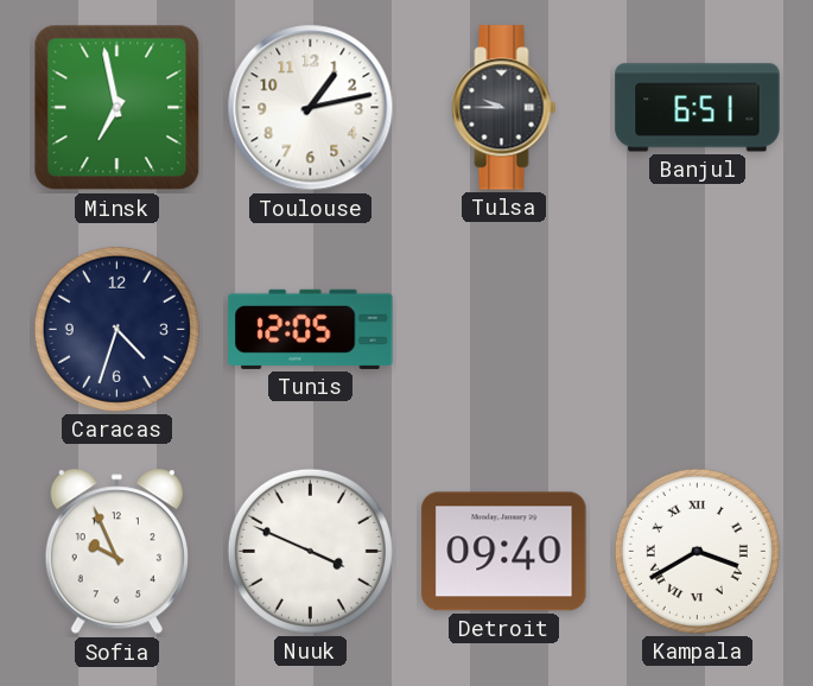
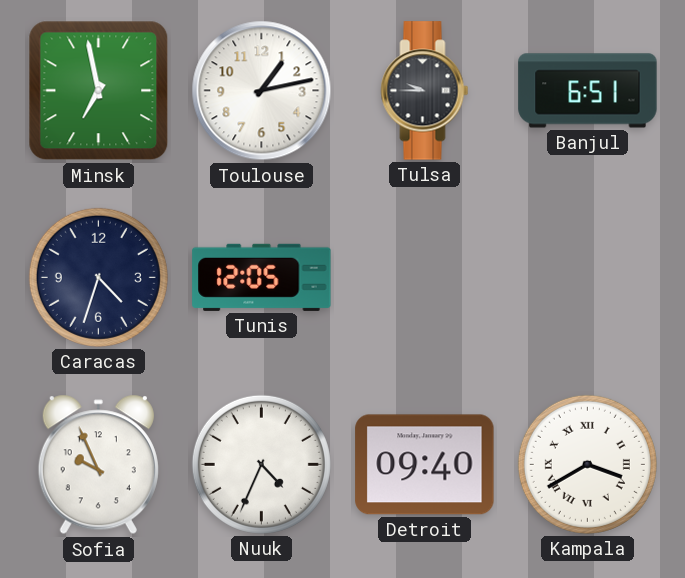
Nuuk: 3:49 -> 4:34 (261, 464)
